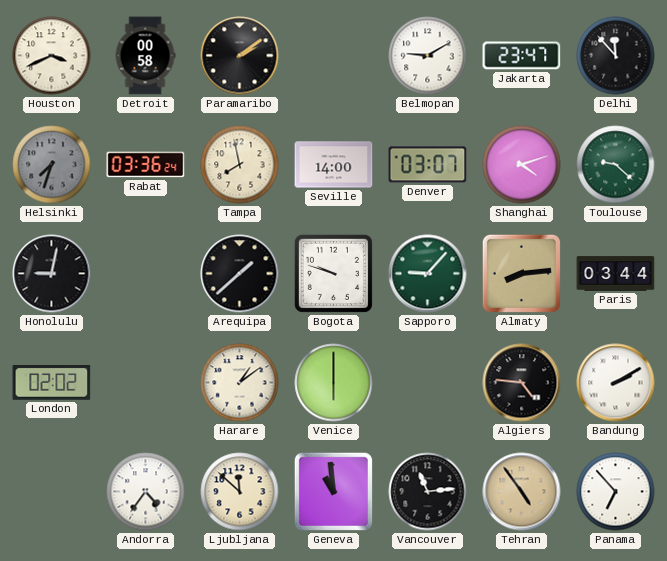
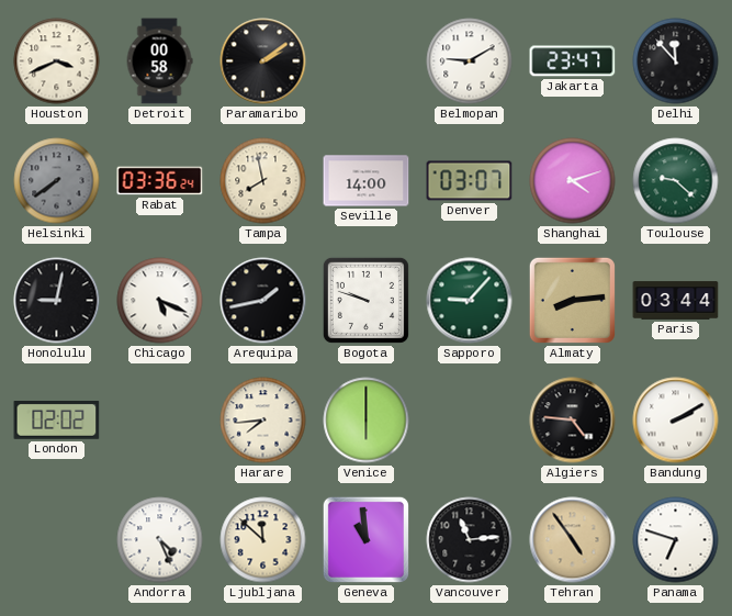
Helsinki: 7:33 -> 7:39 (57, 181)
Chicago: none -> 5:19 (160, 301)
Arequipa: 1:38 -> 1:43 (263, 301)
Harare: 1:09 -> 7:44 (263, 421)
Andorra: 4:36 -> 4:26 (160, 540)
Panama: 6:53 -> 6:48 (676, 540)
